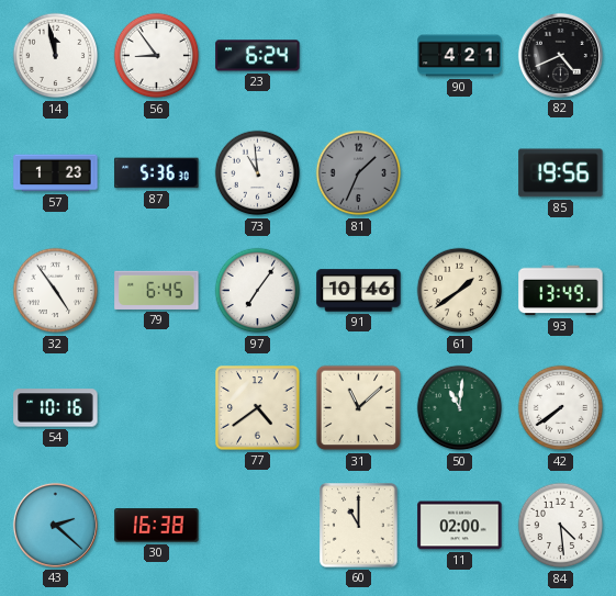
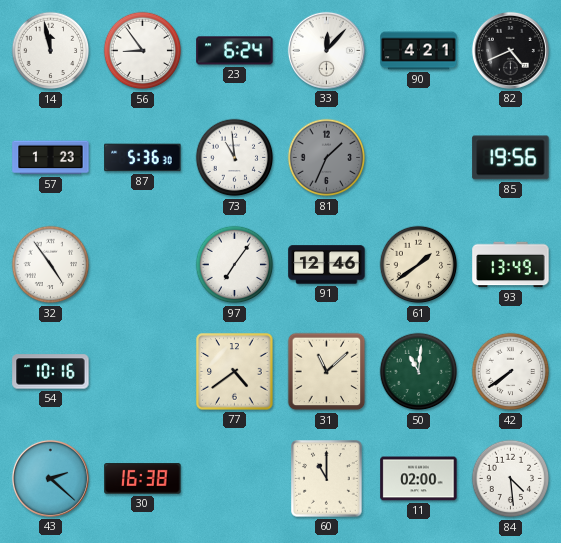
33: none -> 12:07 (326, 50)
79: 6:45 -> none (157, 290)
91: 10:46 -> 12:46 (327, 265)
